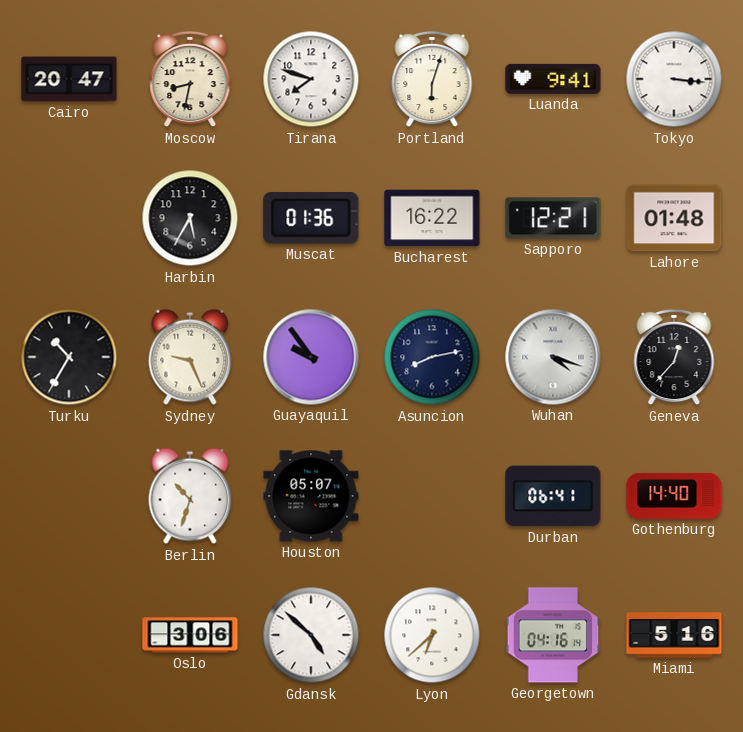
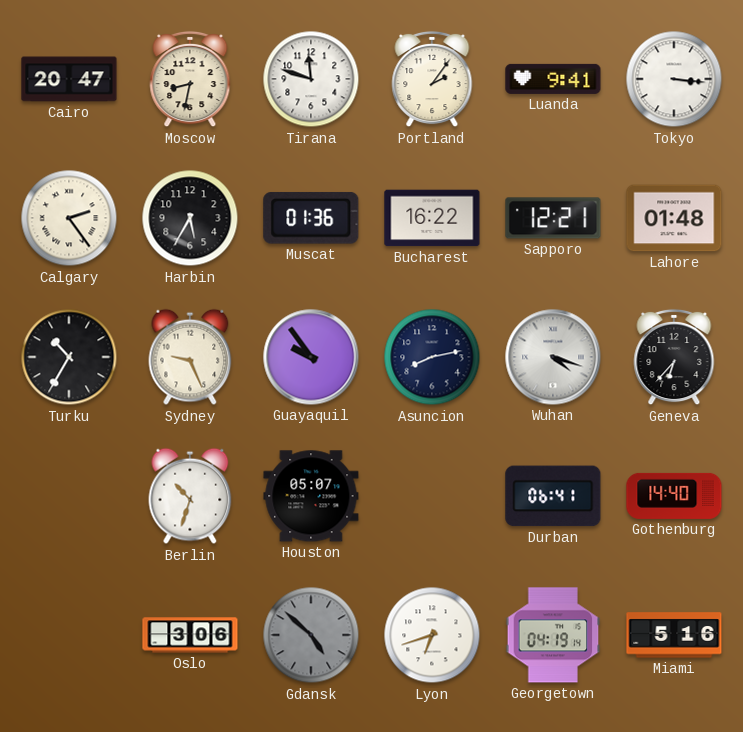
Tirana: 7:48 -> 11:48 (311, 79)
Portland: 6:03 -> 2:06 (432, 79)
Calgary: none -> 2:24 (69, 218)
Geneva: 12:37 -> 6:37 (674, 357)
Gdansk dial: white -> grey (311, 635)
Lyon: 6:38 -> 6:42 (432, 635)
Georgetown: 04:16 -> 04:19 (553, 635)
